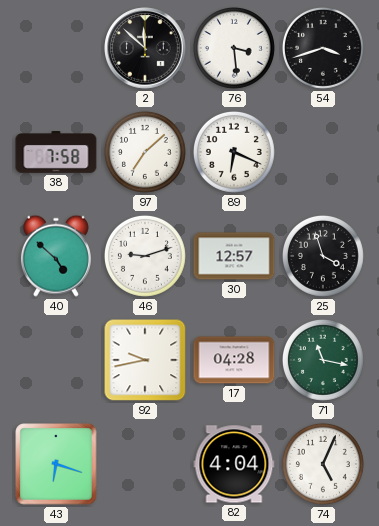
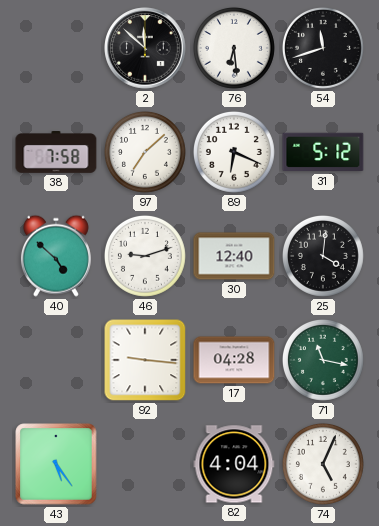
76: 3:29 -> 6:29 (234, 48)
54: 3:42 -> 11:42 (323, 48)
31: none -> 5:12 (323, 152)
30: 12:57 -> 12:40 (234, 256)
25: 3:57 -> 4:01 (323, 256)
92: 9:43 -> 9:16 (145, 360)
43: 6:18 -> 5:24 (56, 464)
